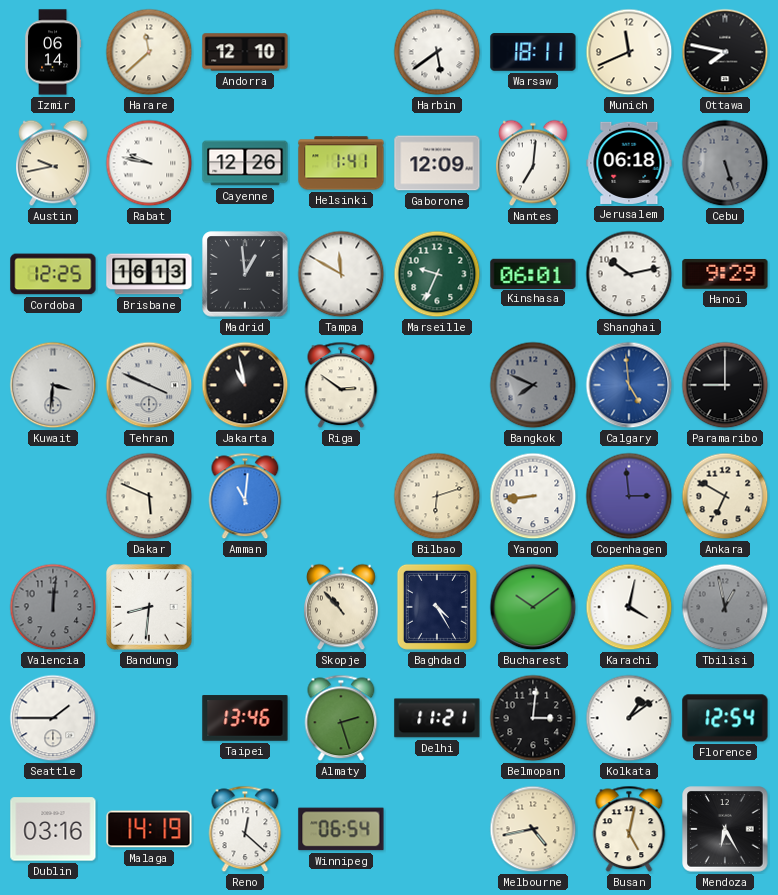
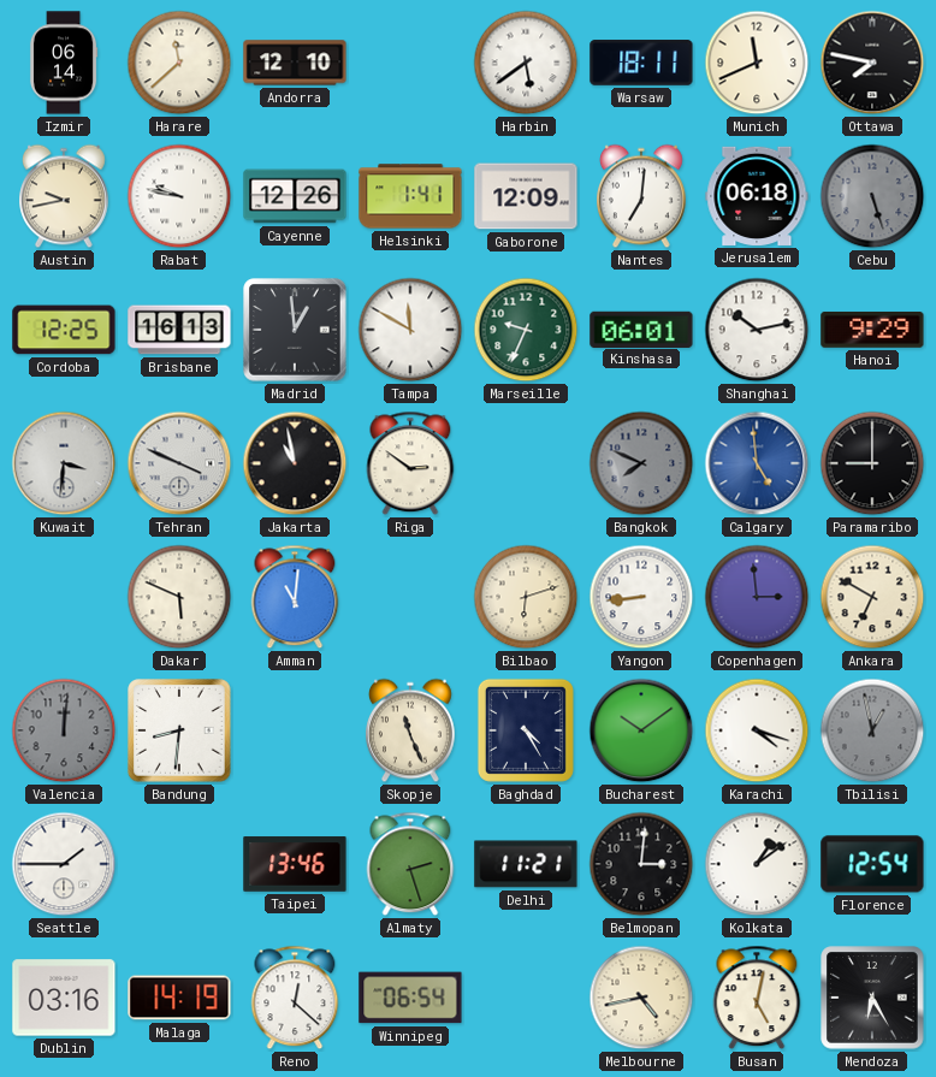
Skopje: 10:53 -> 11:26 (411, 730)
Karachi: 4:02 -> 4:18 (757, 730)
